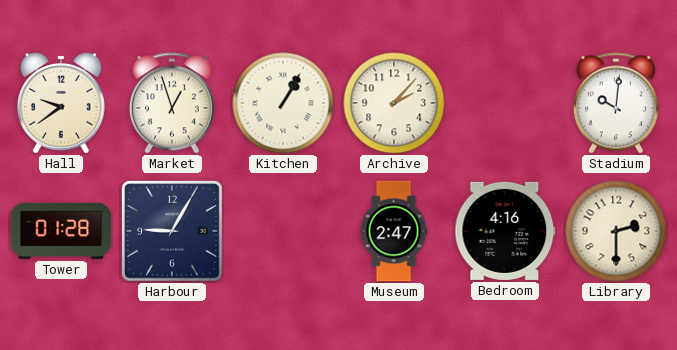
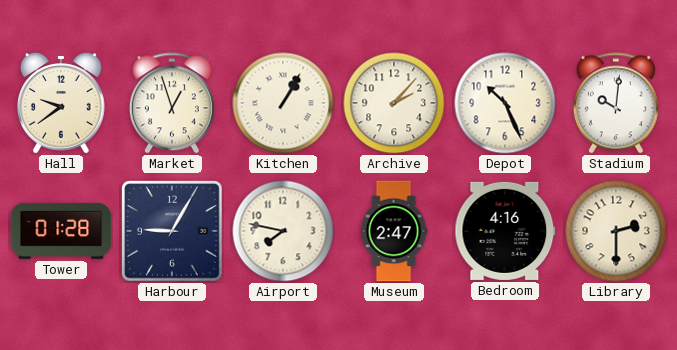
Depot: none -> 10:26 (505, 103)
Airport: none -> 7:47 (283, 231)
